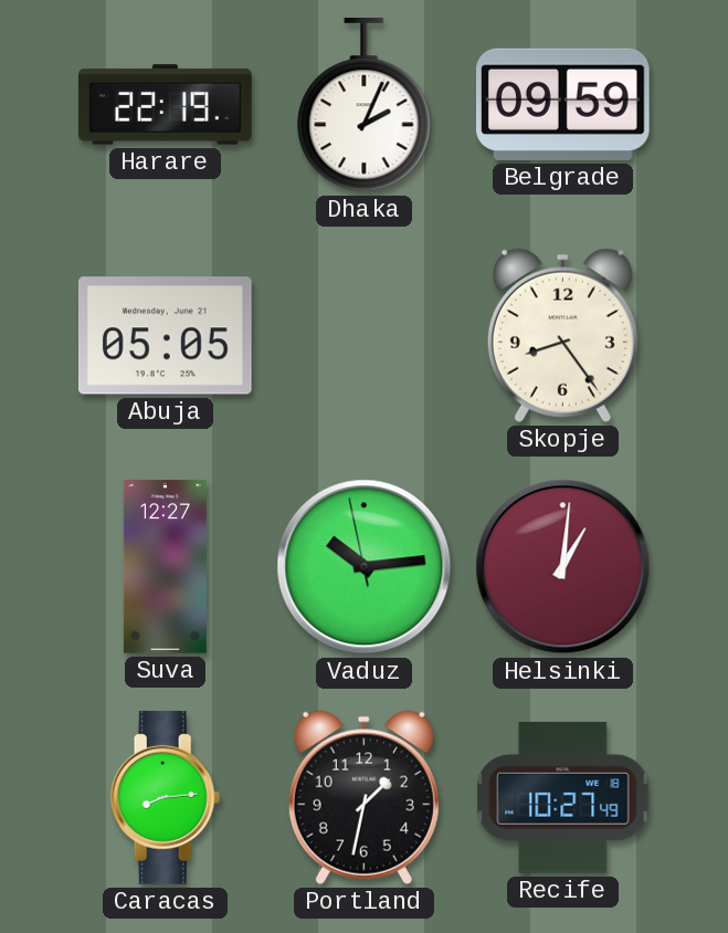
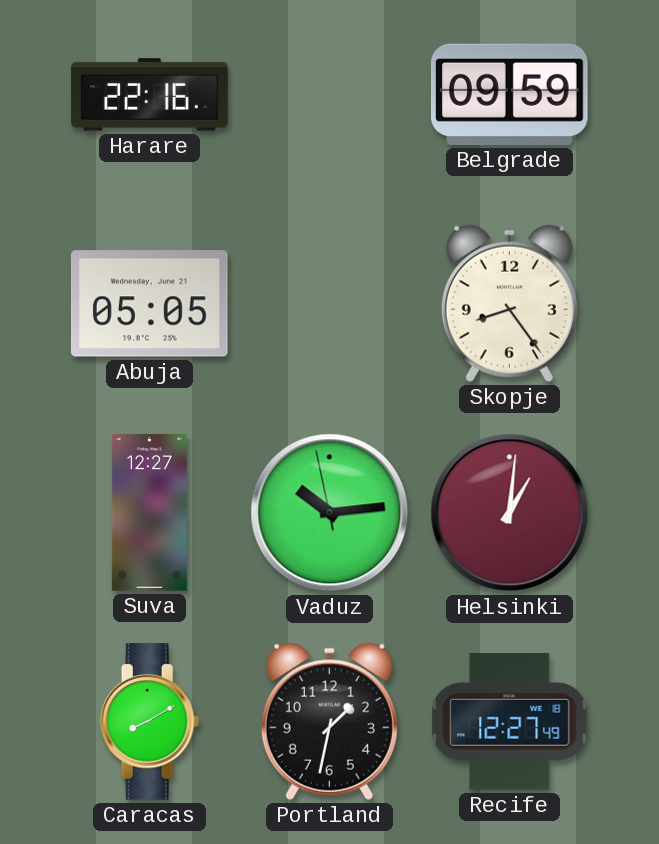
Harare: 22:19 -> 22:16 (150, 95)
Dhaka: 2:04 -> none (365, 106)
Caracas: 8:14 -> 8:10 (150, 722)
Recife: 10:27 -> 12:27 (510, 721)
